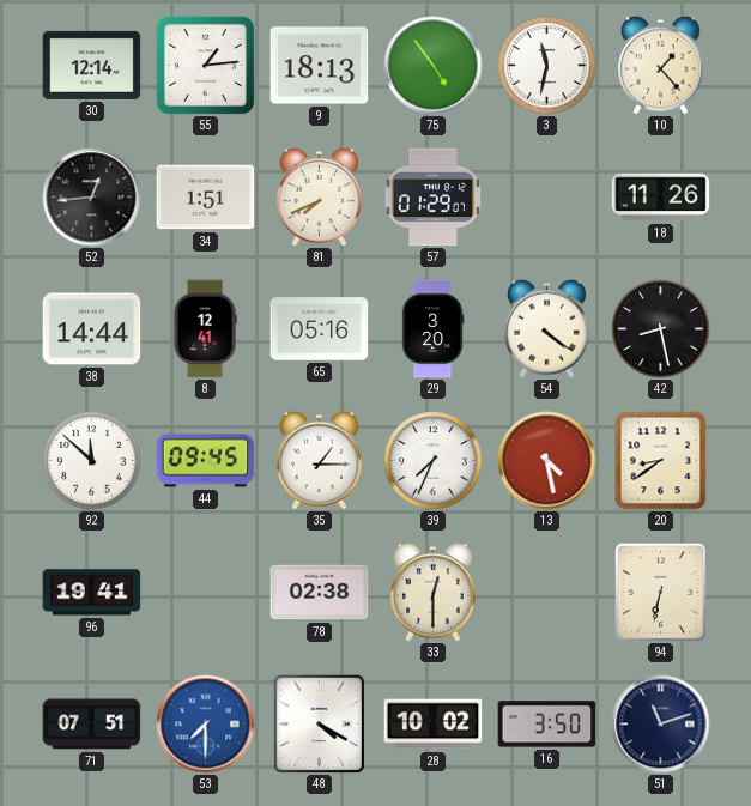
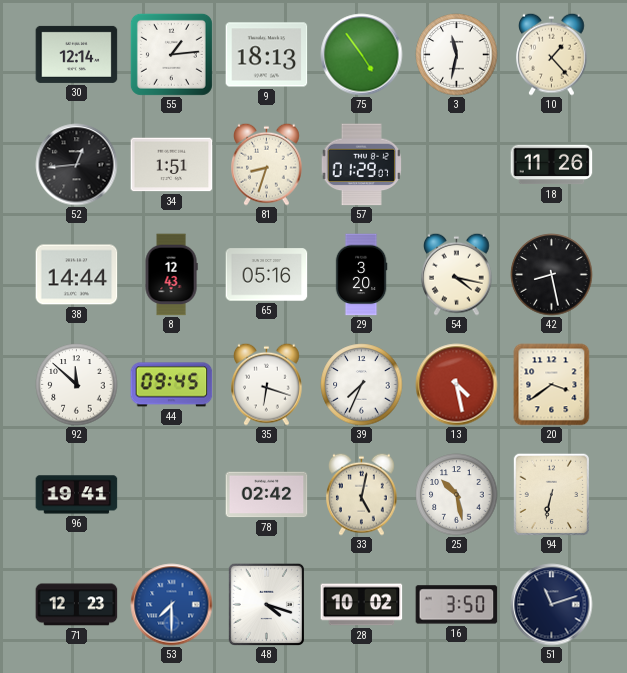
81: 7:41 -> 8:33 (267, 164)
8: 12:41 -> 12:43 (171, 275)
54: 4:21 -> 4:17 (457, 274)
35: 1:15 -> 6:18 (267, 384)
20: 8:39 -> 3:39 (552, 385)
78: 02:38 -> 02:42 (267, 495)
33: 12:30 -> 5:02 (362, 494)
25: none -> 10:28 (457, 495)
71: 07:51 -> 12:23 (77, 605)
48: 4:20 -> 4:18 (266, 604)
